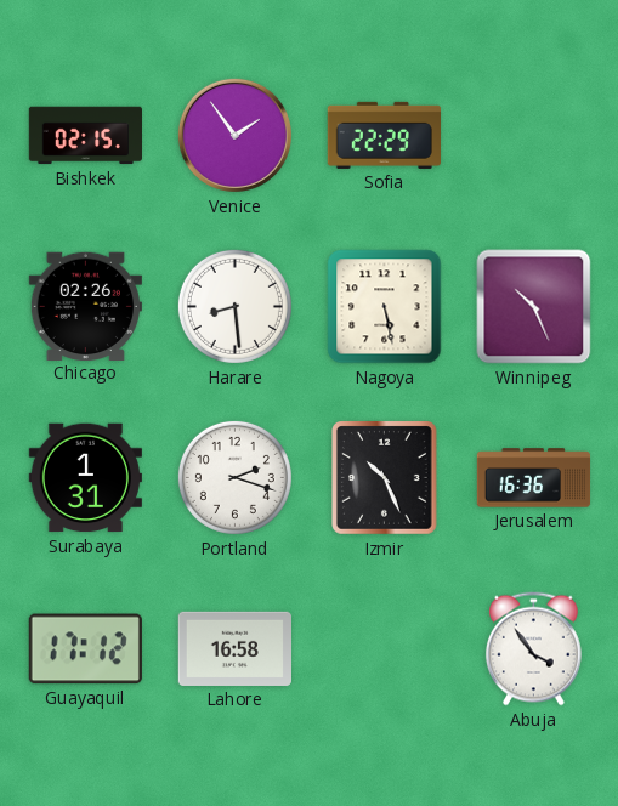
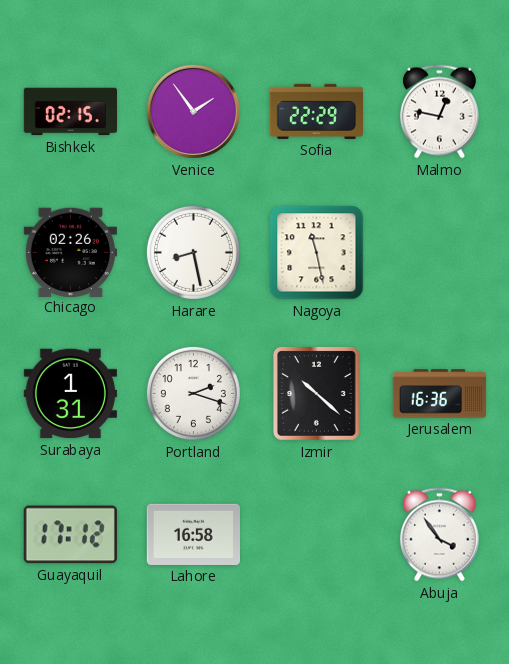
Malmo: none -> 12:47 (439, 112)
Harare: 8:29 -> 8:28 (193, 252)
Nagoya: 5:28 -> 11:28 (317, 253)
Winnipeg: 10:26 -> none (534, 307)
Izmir: 10:26 -> 10:22 (317, 394)
